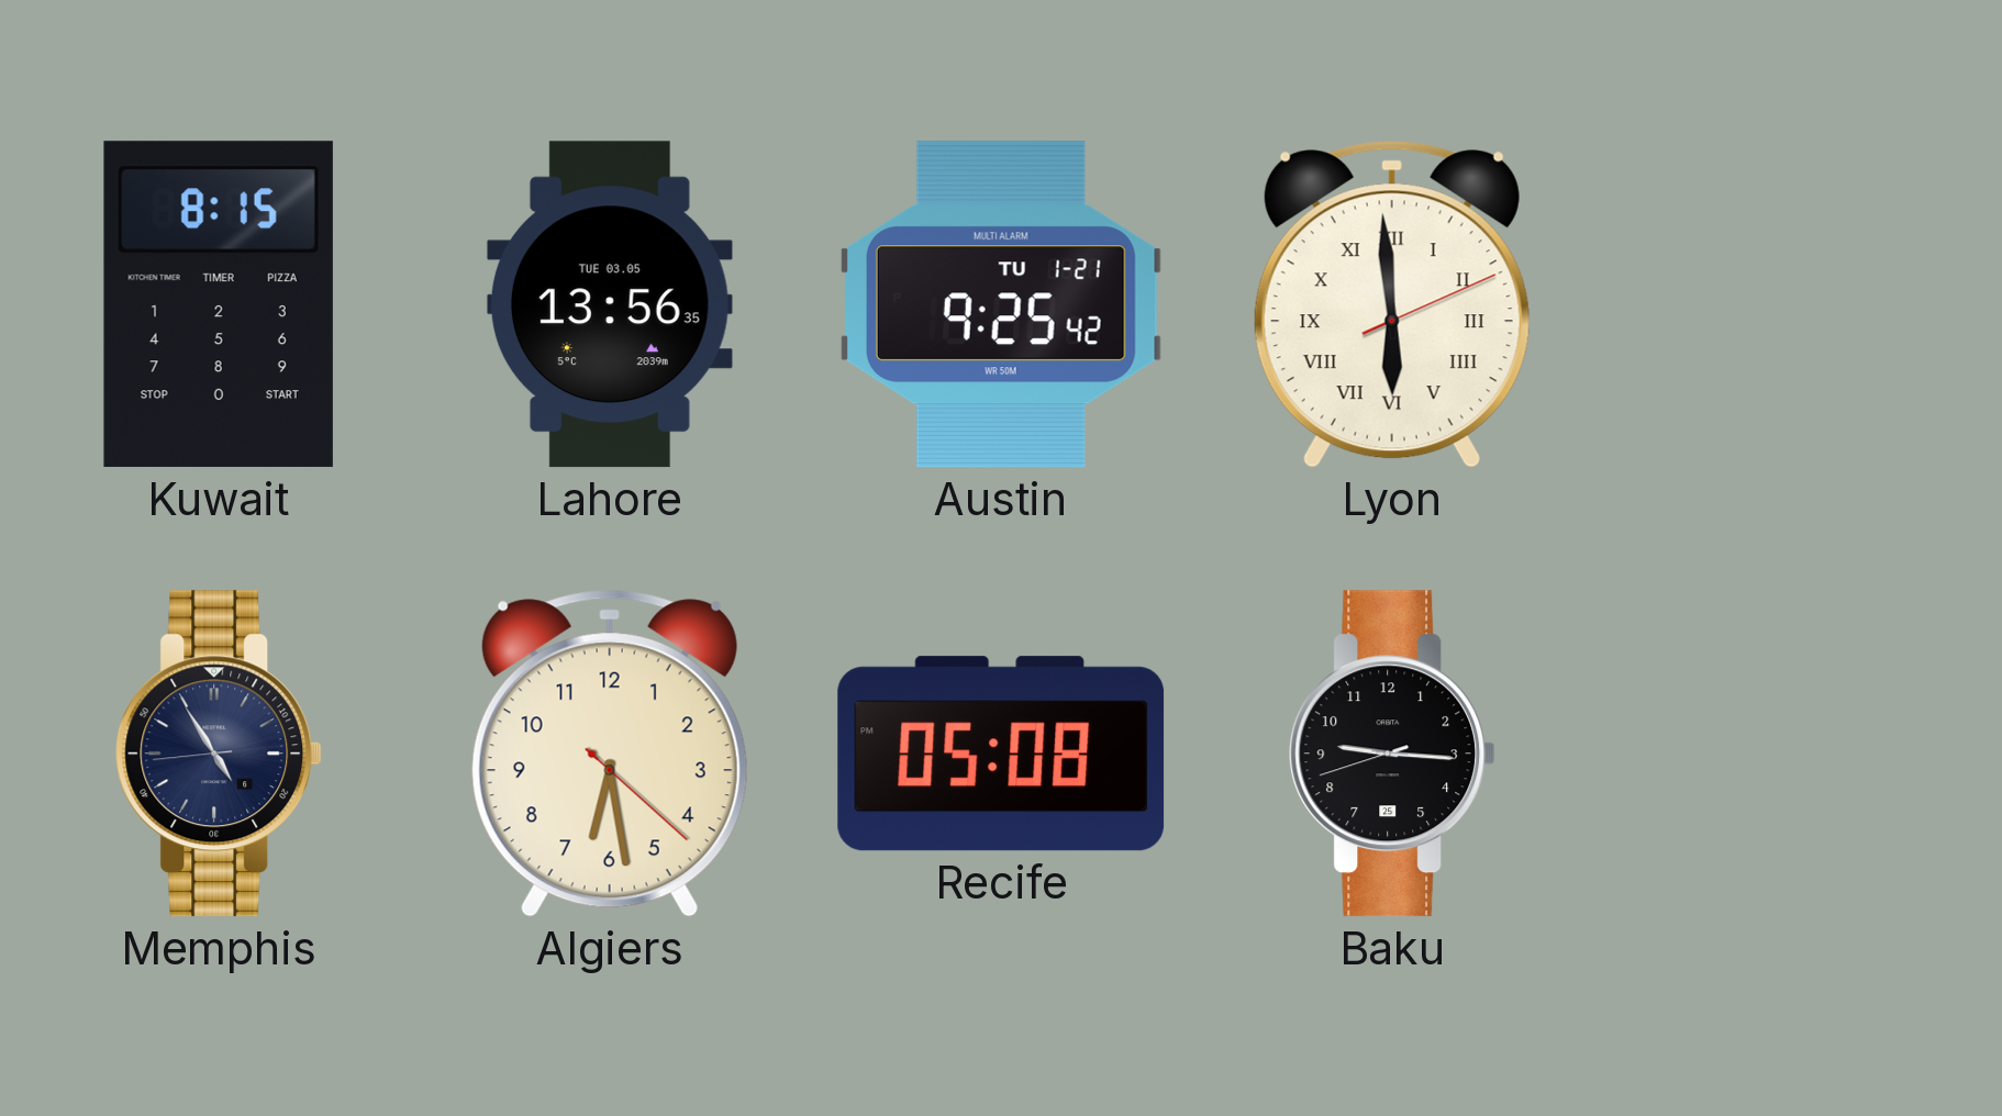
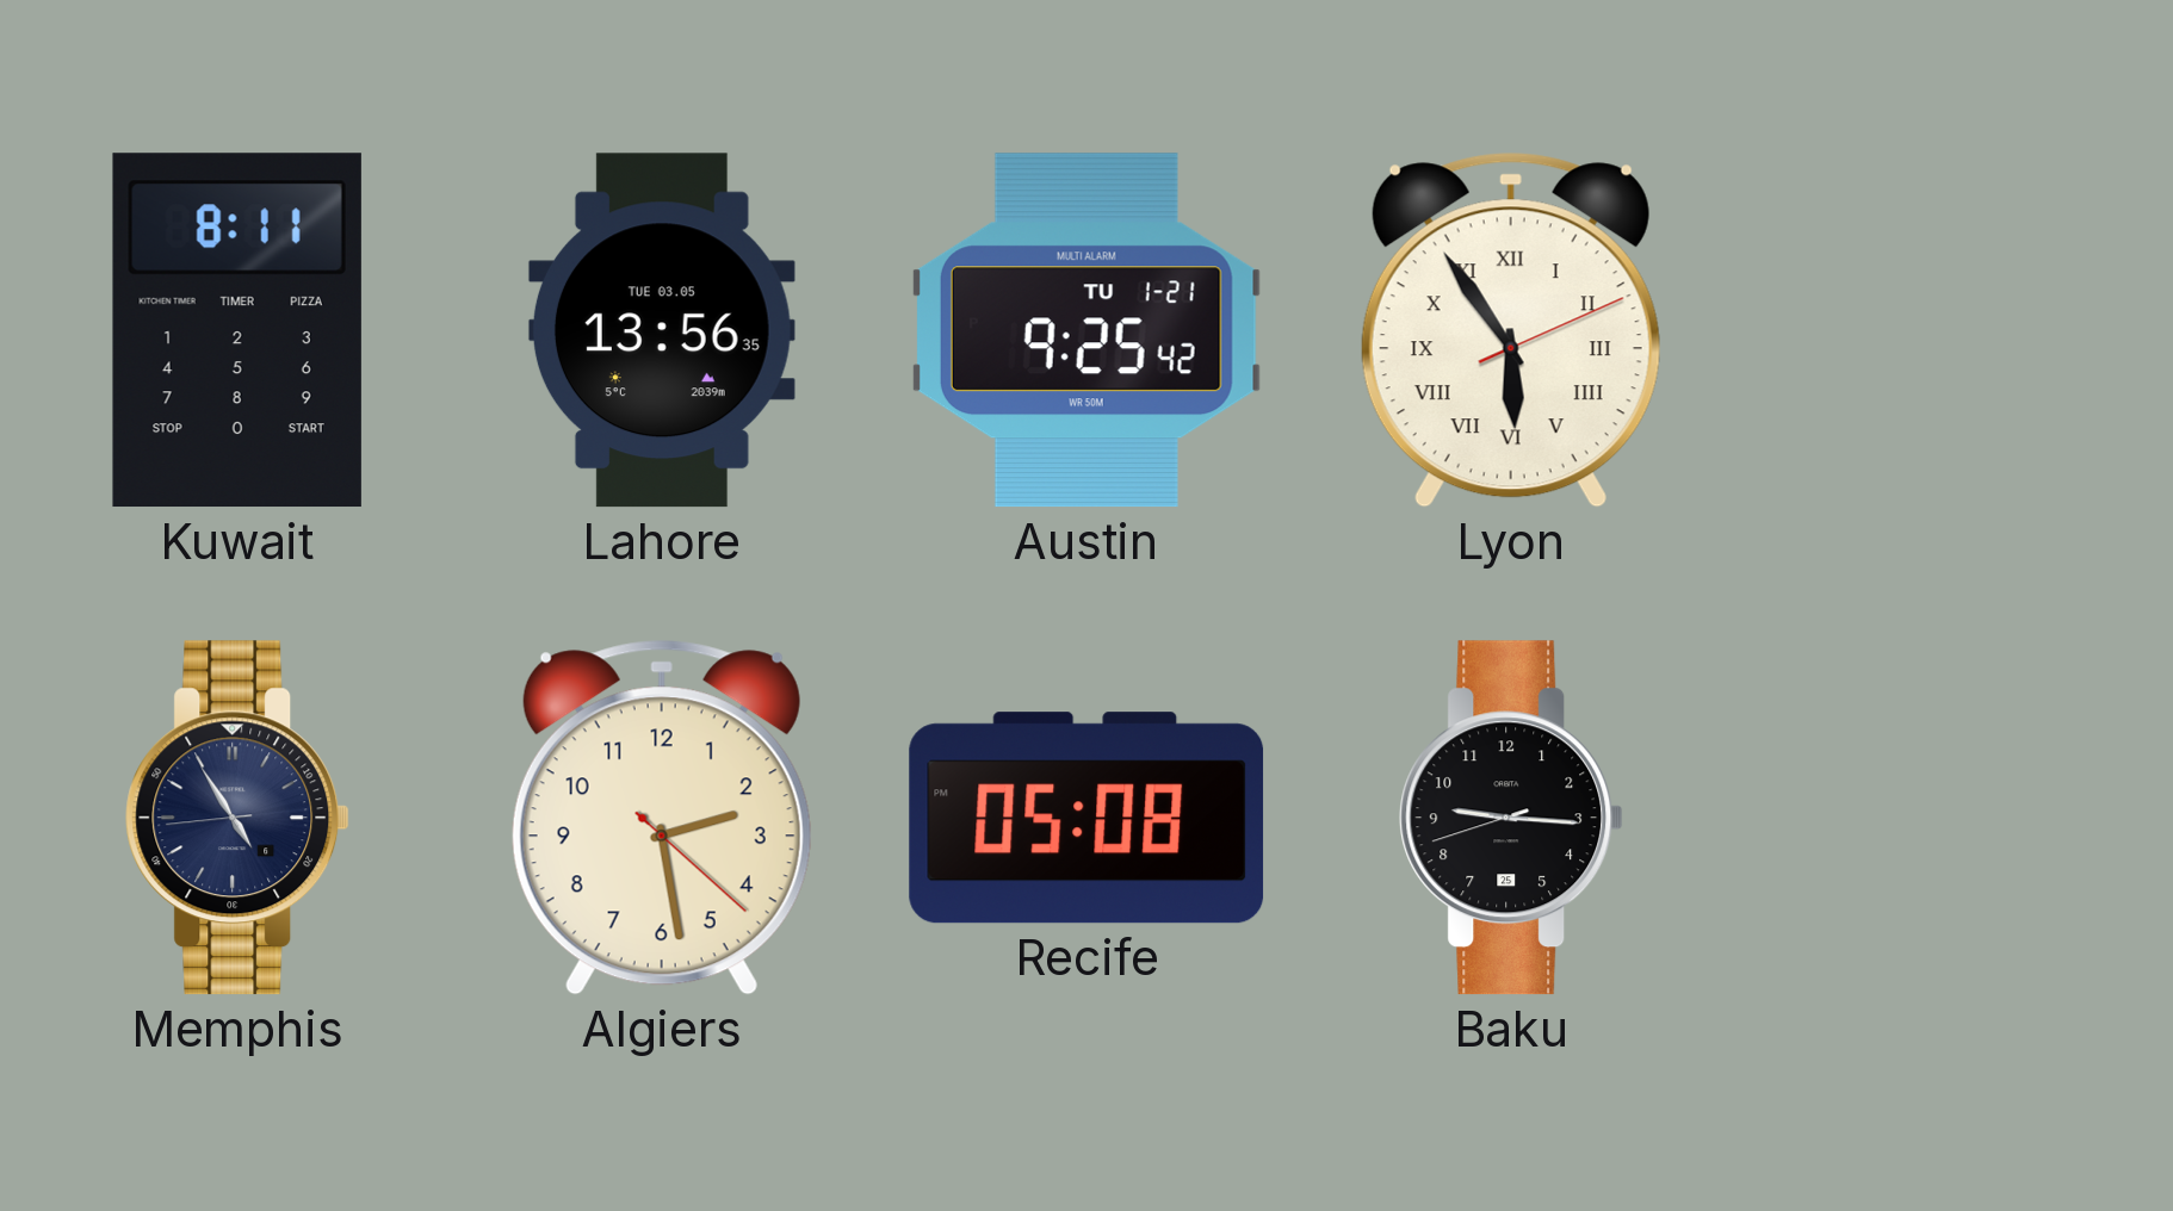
Kuwait: 8:15 -> 8:11 (237, 330)
Lyon: 5:59 -> 5:54 (1511, 330)
Algiers: 6:28 -> 2:28 (662, 818)
